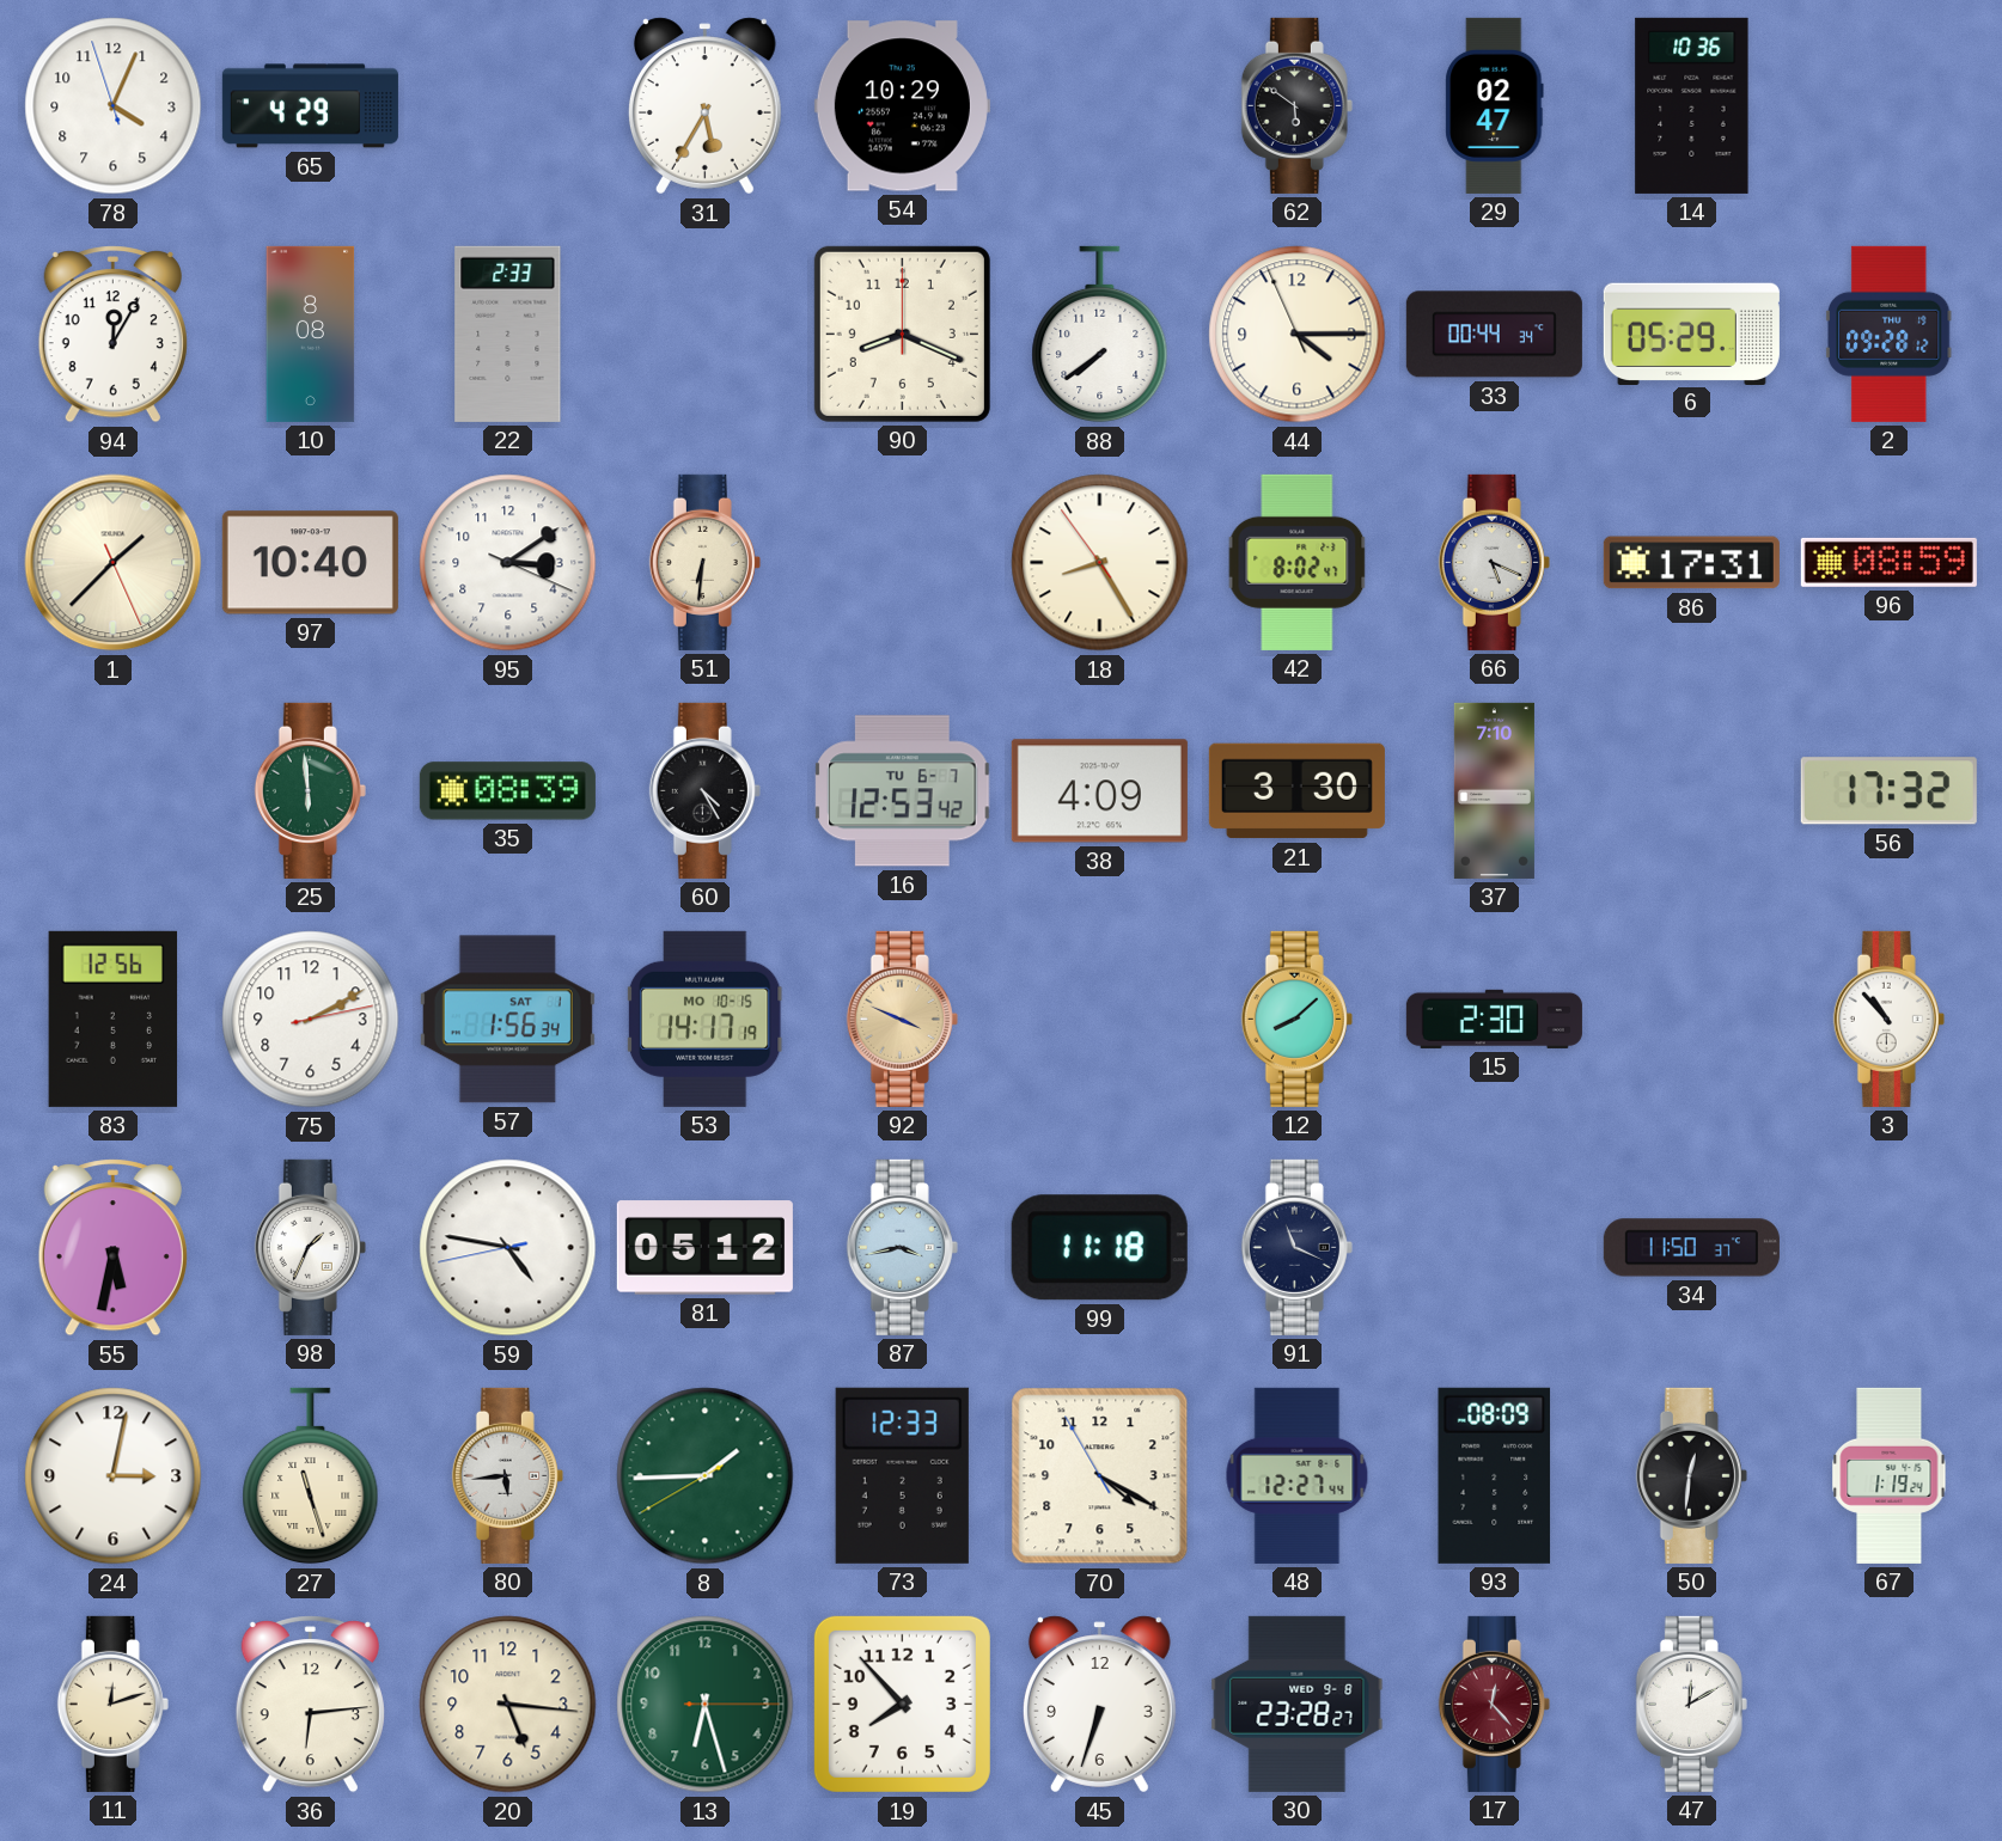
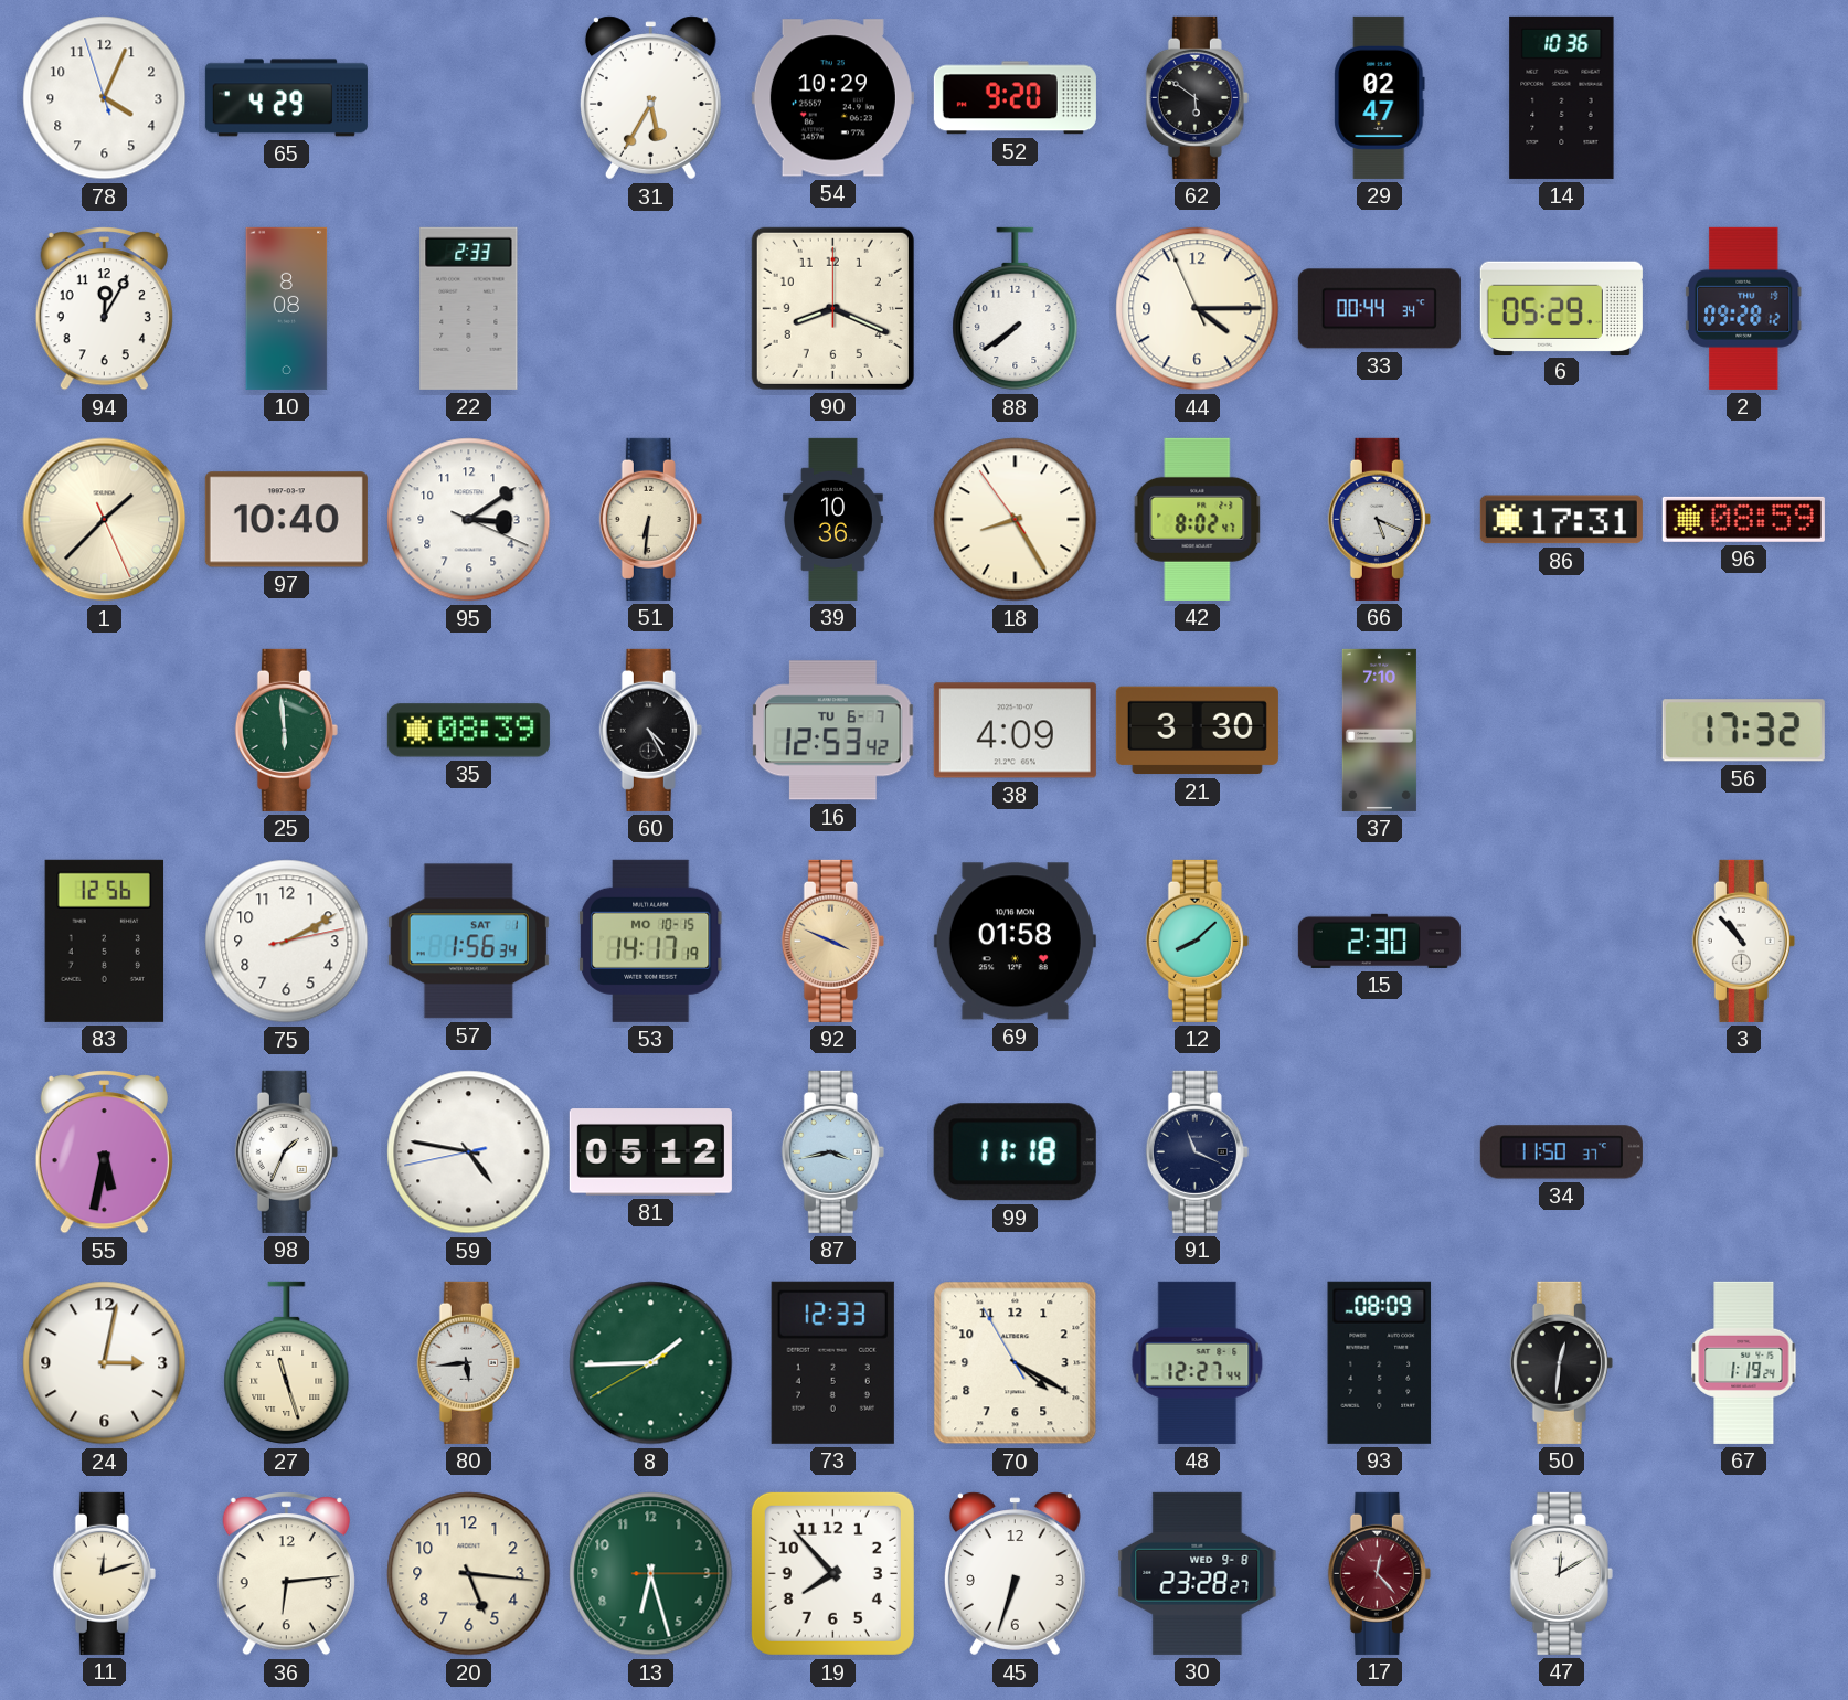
52: none -> 9:20 (1015, 98)
39: none -> 10:36 (832, 519)
69: none -> 01:58 (1015, 942)
